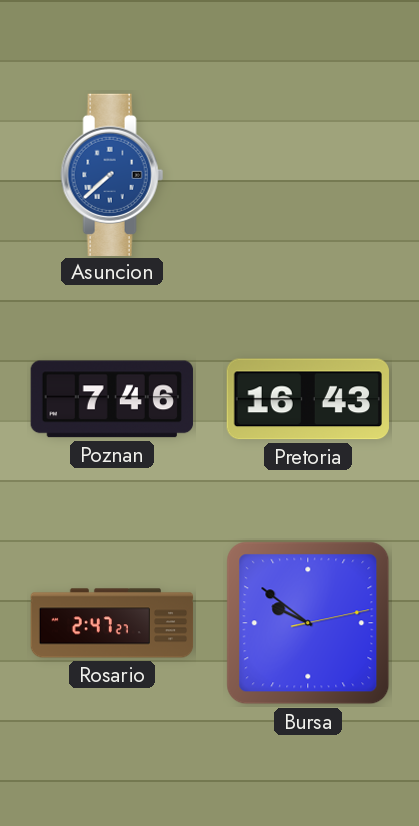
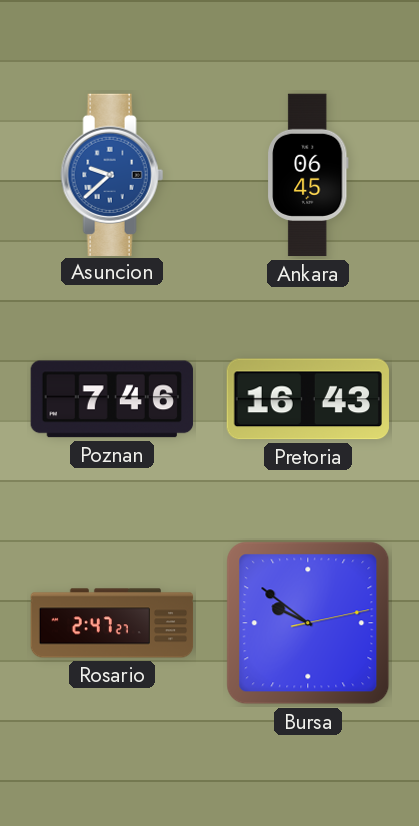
Asuncion: 7:38 -> 9:38 (112, 174)
Ankara: none -> 06:45 (309, 175)
